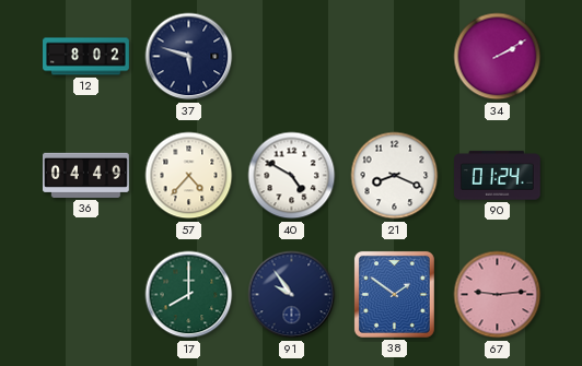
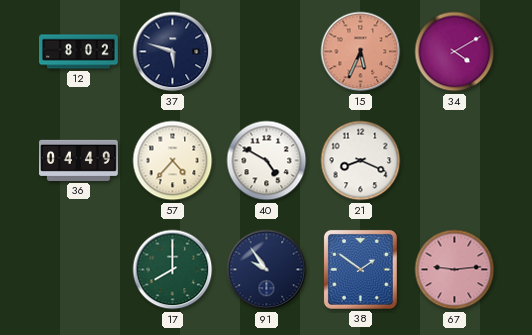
15: none -> 5:34 (361, 52)
34: 2:10 -> 4:10 (455, 52)
90: 01:24 -> none (498, 176)
